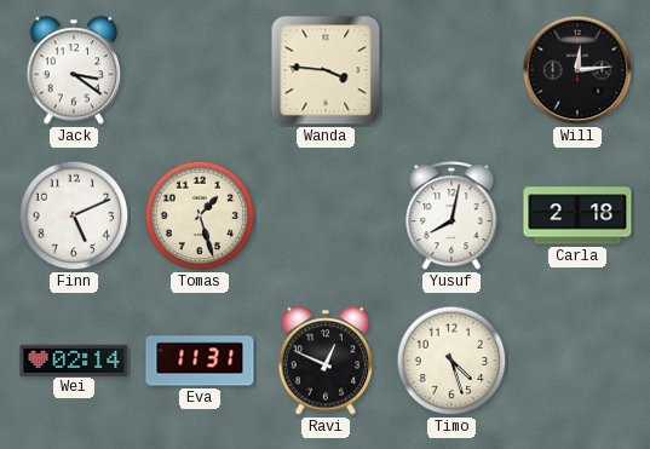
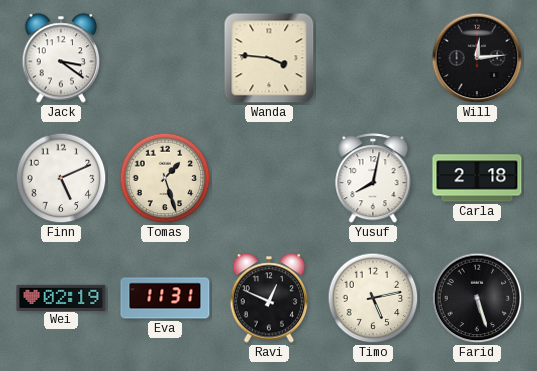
Wei: 02:14 -> 02:19 (61, 297)
Timo: 4:27 -> 5:13 (373, 298)
Farid: none -> 5:27 (477, 298)
